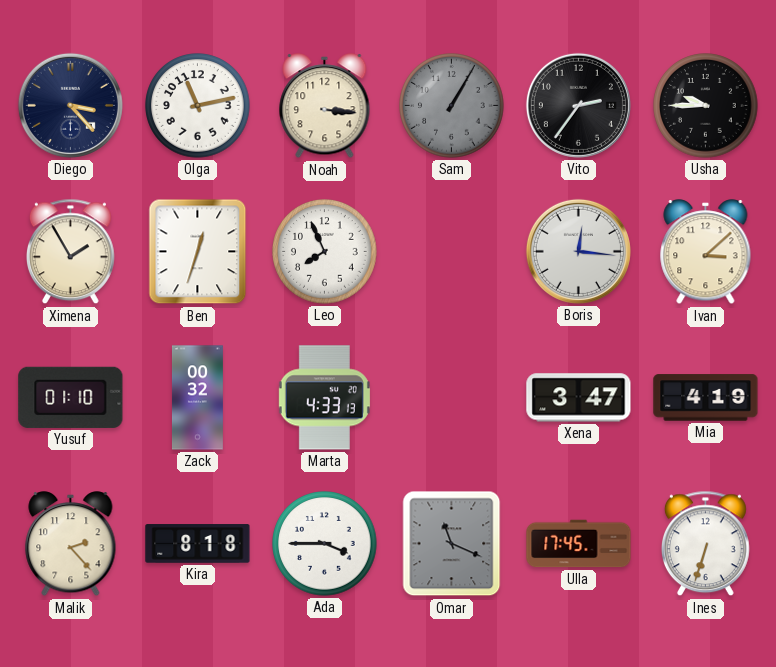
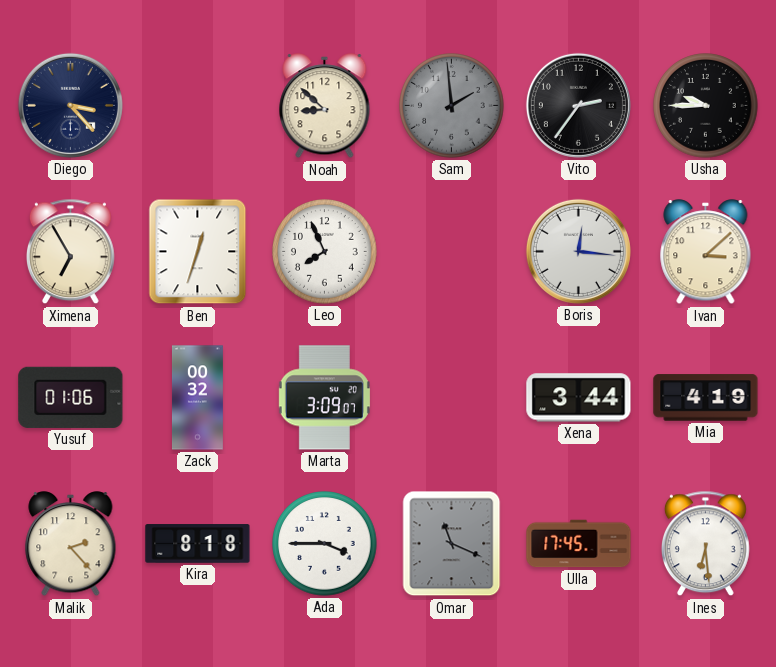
Olga: 11:13 -> none (198, 106)
Noah: 3:16 -> 8:52 (325, 106)
Sam: 1:05 -> 1:59 (452, 106)
Ximena: 1:55 -> 6:55 (70, 252)
Yusuf: 01:10 -> 01:06 (71, 397)
Marta: 4:33 -> 3:09 (324, 398)
Xena: 3:47 -> 3:44 (579, 398)
Ines: 6:33 -> 6:29 (705, 544)
